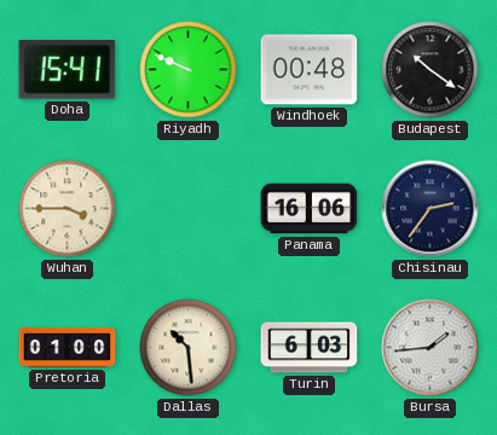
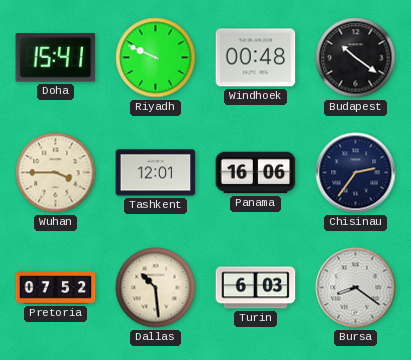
Tashkent: none -> 12:01 (156, 173)
Pretoria: 01:00 -> 07:52 (56, 288)
Bursa: 1:44 -> 8:21 (356, 288)
